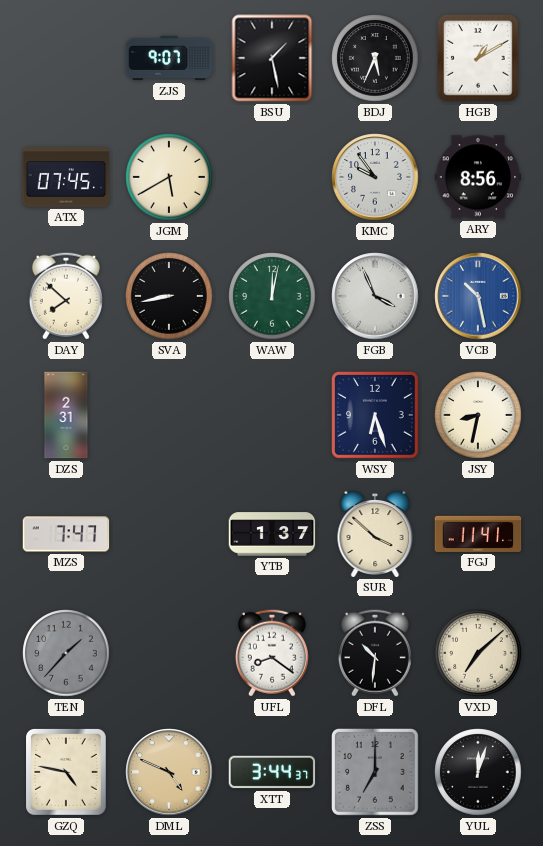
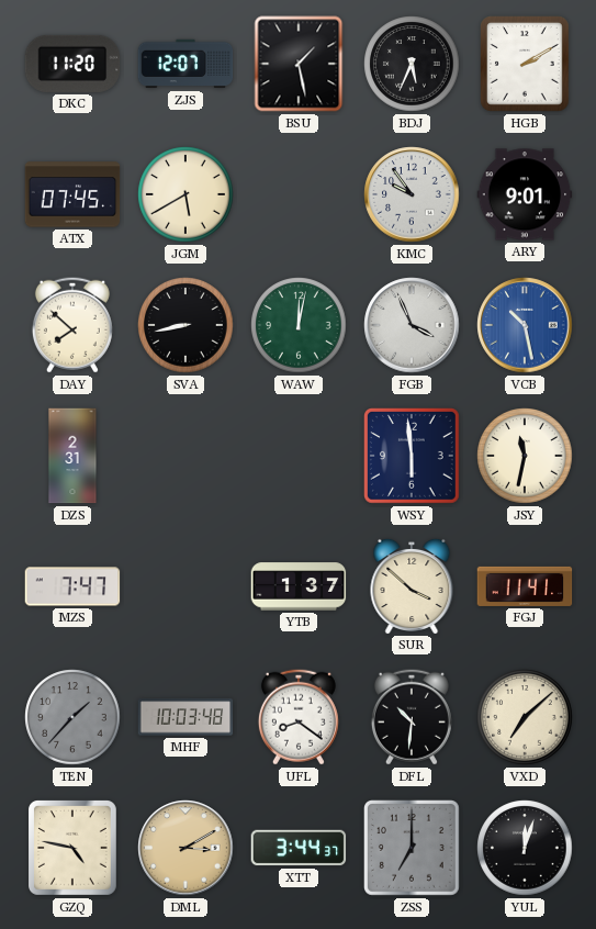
DKC: none -> 11:20 (72, 64)
ZJS: 9:07 -> 12:07 (185, 64)
HGB: 1:10 -> 2:10 (526, 65)
ARY: 8:56 -> 9:01 (525, 194)
WSY: 6:27 -> 5:59 (413, 457)
JSY: 8:32 -> 11:32 (525, 456)
MHF: none -> 10:03 (185, 717)
DML: 4:49 -> 3:10 (185, 848)
